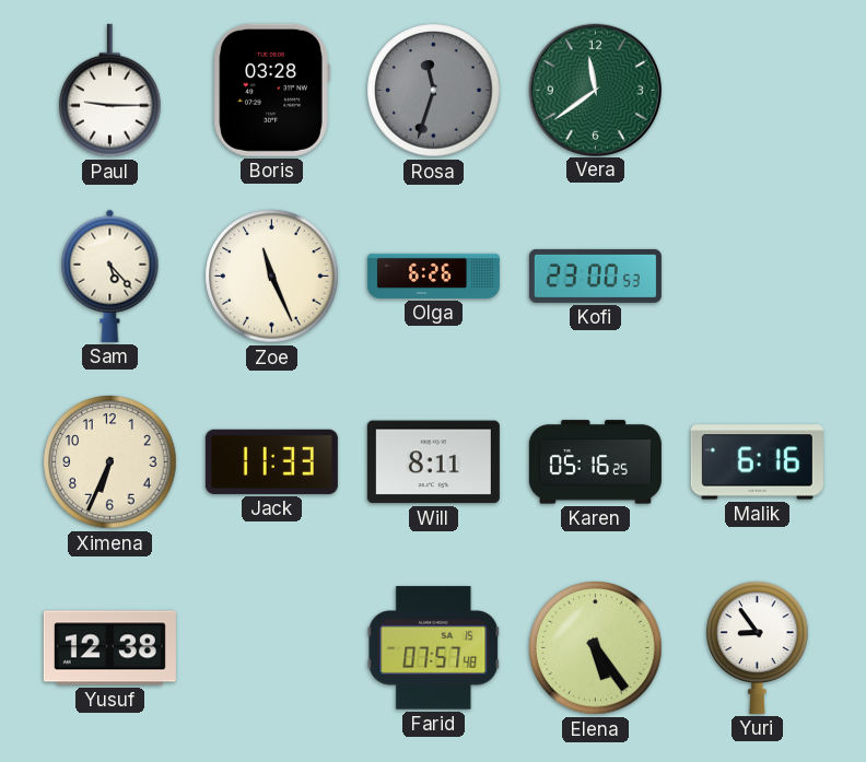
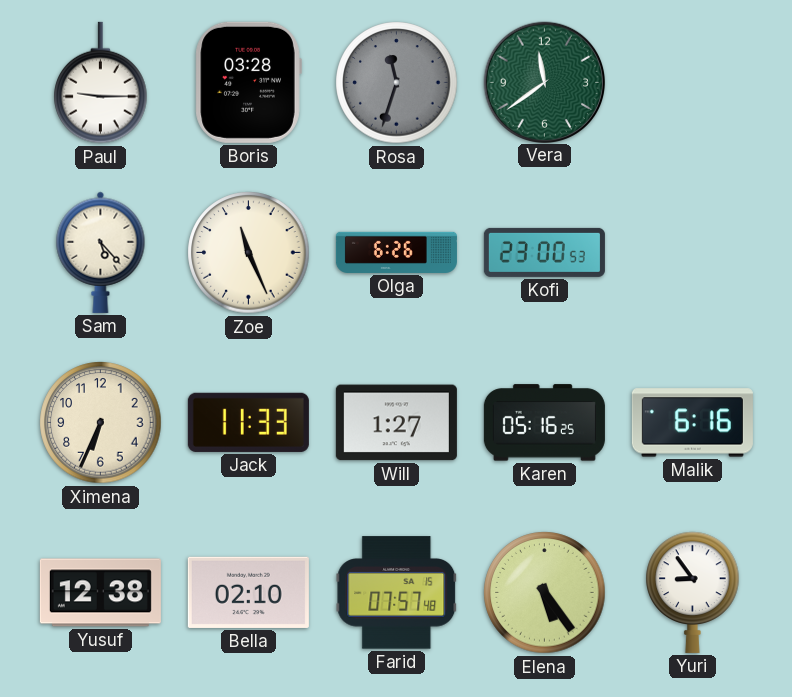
Will: 8:11 -> 1:27 (396, 423)
Bella: none -> 02:10 (248, 592)
